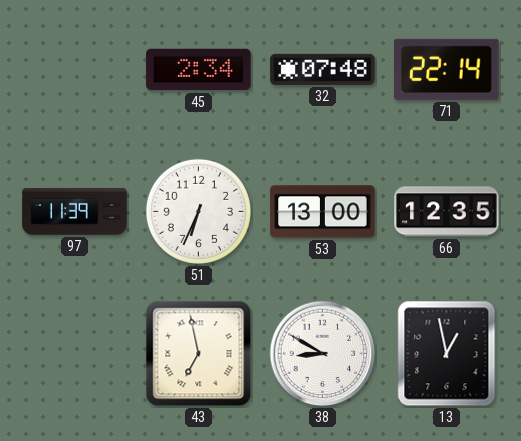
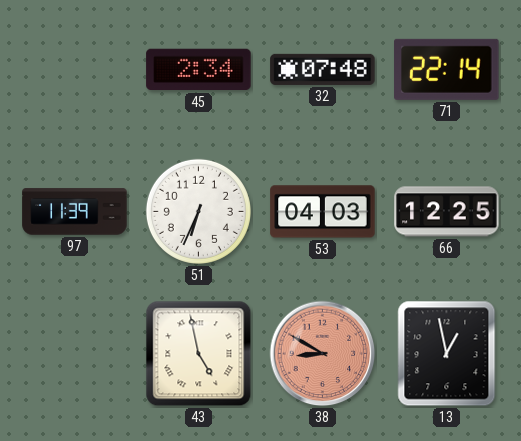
53: 13:00 -> 04:03 (323, 212)
66: 12:35 -> 12:25 (447, 212)
43: 6:58 -> 4:58 (199, 354)
38 dial: white -> salmon (323, 354)
